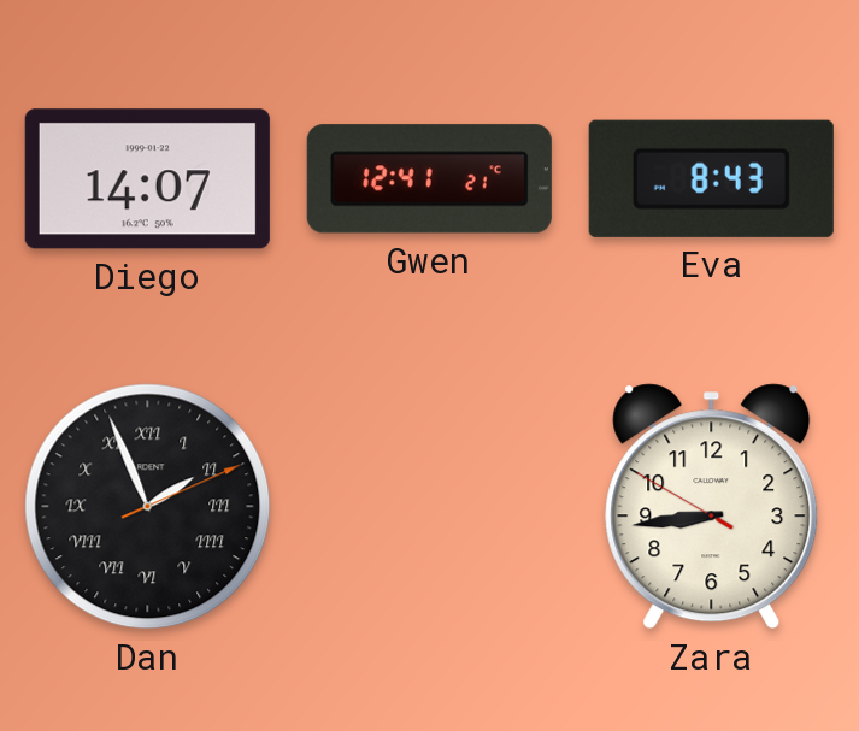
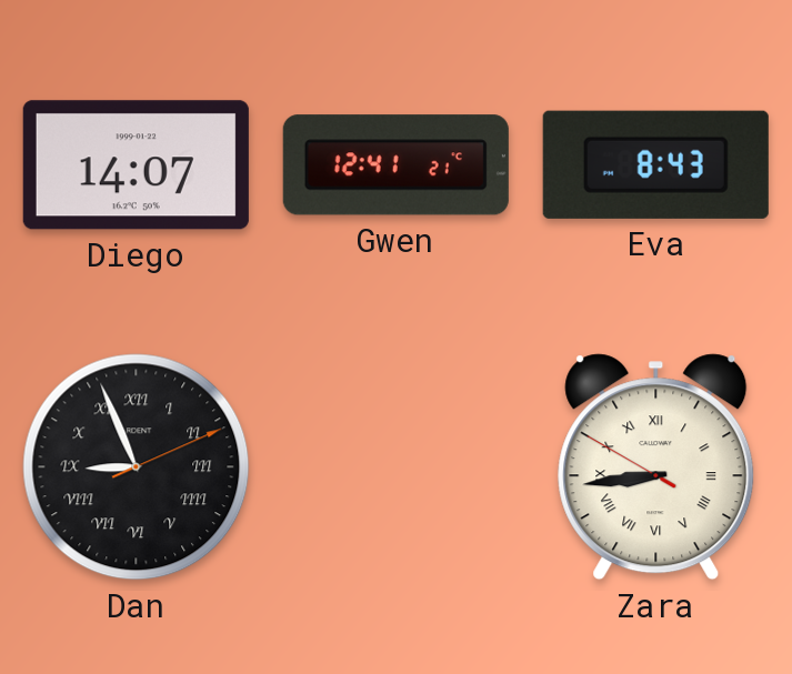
Dan: 1:56 -> 8:56 (137, 467)
Zara numerals: Arabic -> Roman (656, 467)
